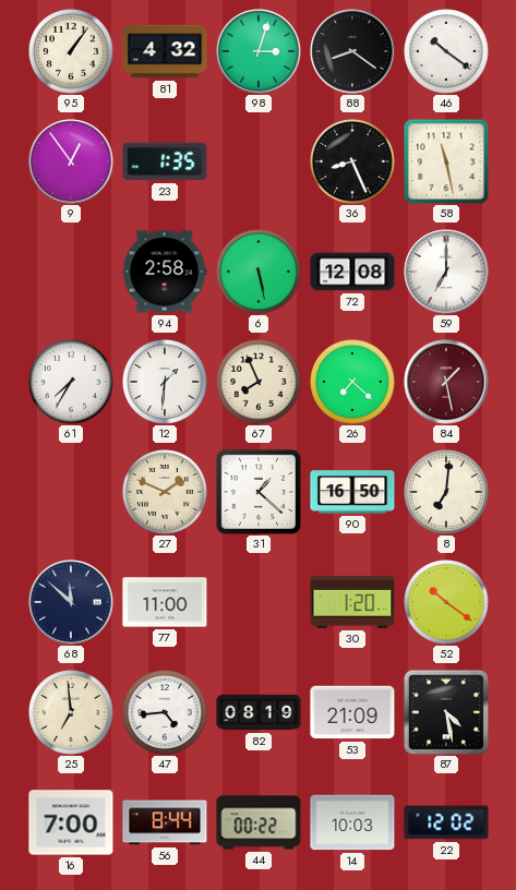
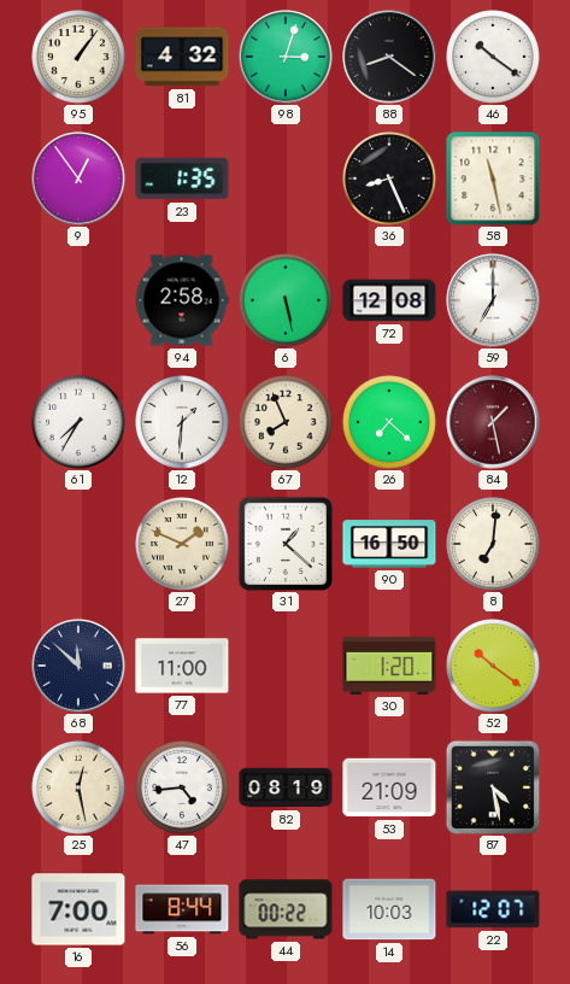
25: 6:59 -> 12:28 (80, 789)
22: 12:02 -> 12:07 (493, 909)
